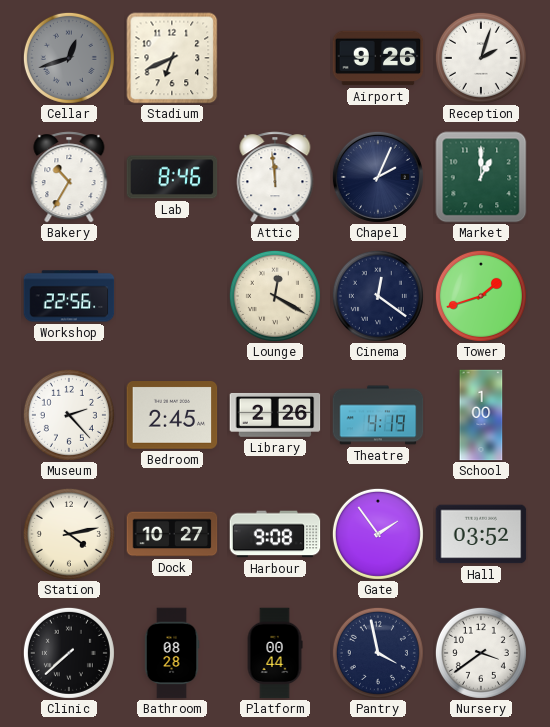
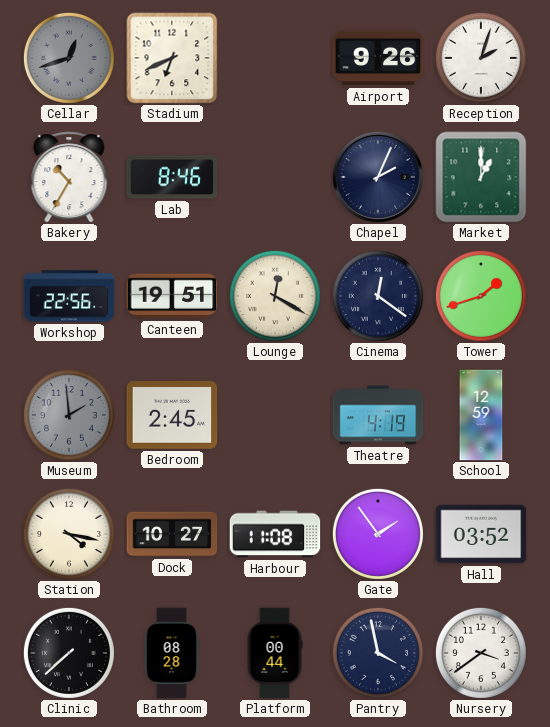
Attic: 11:59 -> none (275, 177)
Canteen: none -> 19:51 (172, 296)
Museum: 2:23 -> 1:59 (69, 415)
Museum dial: white -> grey (69, 415)
Library: 2:26 -> none (275, 415)
School: 1:00 -> 12:59 (481, 415)
Station: 4:13 -> 4:17 (69, 534)
Harbour: 9:08 -> 11:08 (275, 534)
